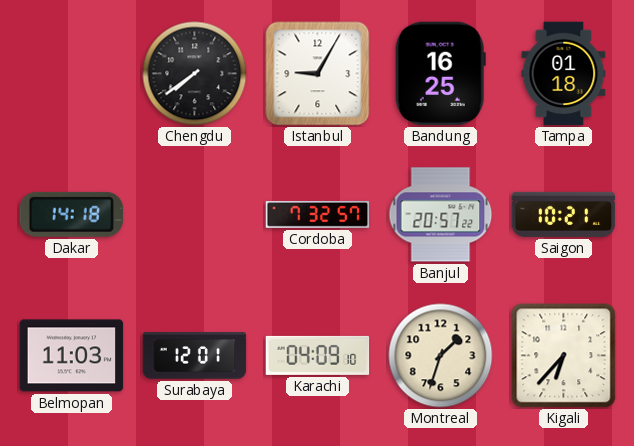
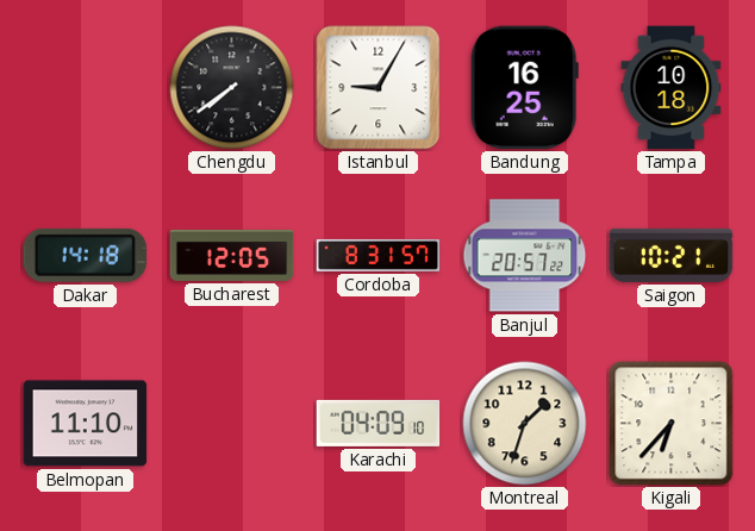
Tampa: 01:18 -> 10:18 (672, 88)
Bucharest: none -> 12:05 (232, 255)
Cordoba: 7:32 -> 8:31 (379, 255)
Belmopan: 11:03 -> 11:10 (86, 424)
Surabaya: 12:01 -> none (195, 356)
